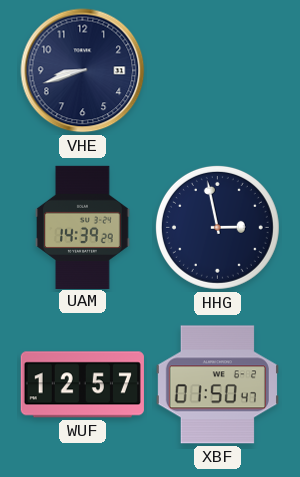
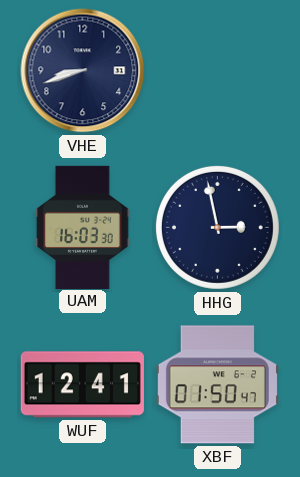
UAM: 14:39 -> 16:03 (83, 227)
WUF: 12:57 -> 12:41 (82, 385)
